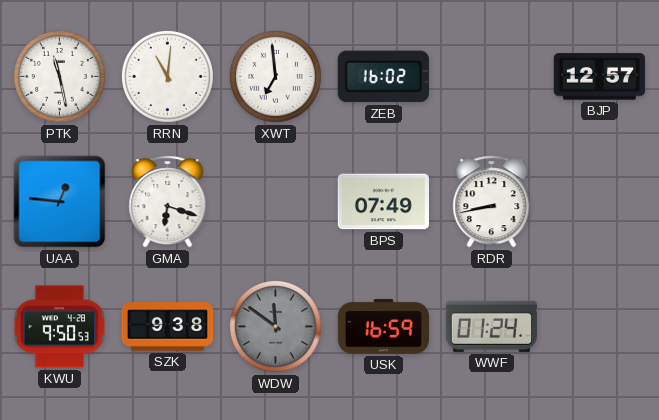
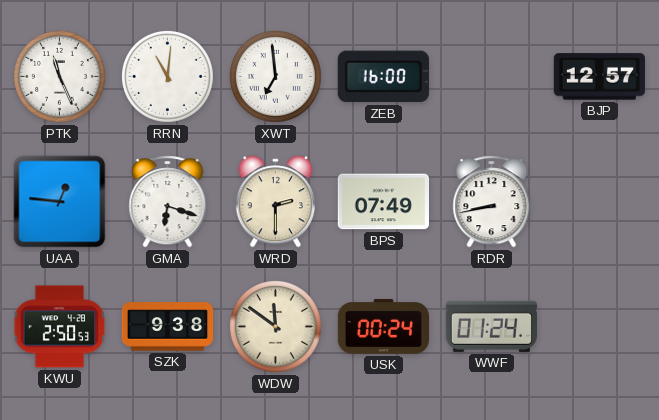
PTK: 11:28 -> 11:26 (59, 76)
ZEB: 16:02 -> 16:00 (383, 77)
WRD: none -> 2:30 (276, 202)
KWU: 9:50 -> 2:50 (60, 327)
WDW dial: grey -> cream (275, 326)
USK: 16:59 -> 00:24 (383, 327)
